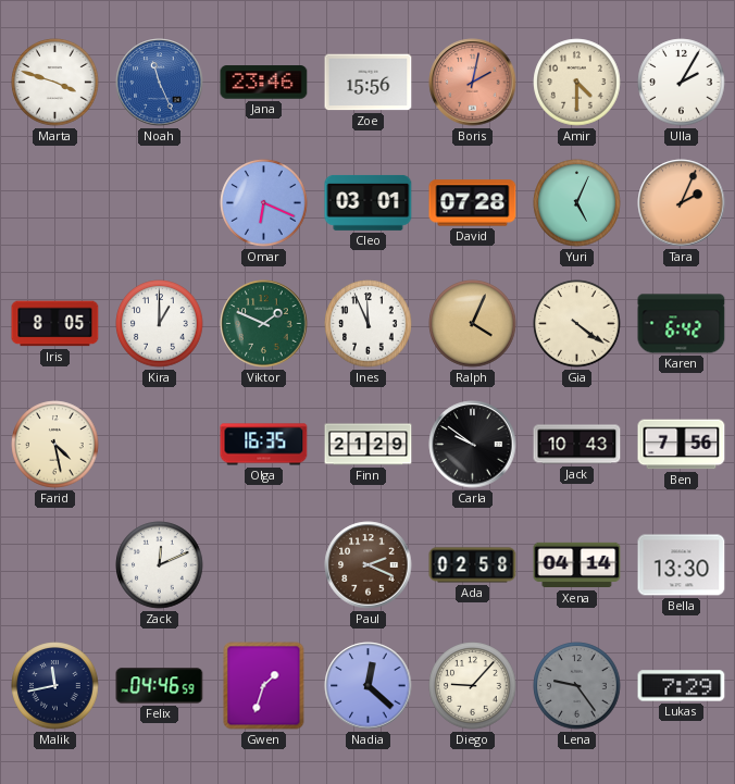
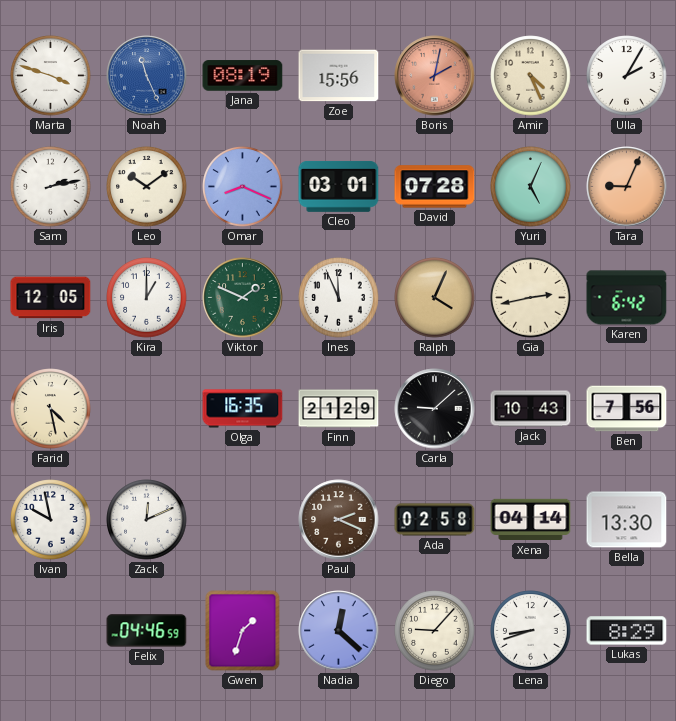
Jana: 23:46 -> 08:19 (243, 76)
Amir: 4:30 -> 4:26 (531, 76)
Sam: none -> 2:13 (51, 187)
Leo: none -> 10:09 (147, 187)
Omar: 6:19 -> 8:19 (243, 187)
Tara: 2:04 -> 9:04 (627, 187)
Iris: 8:05 -> 12:05 (51, 298)
Gia: 4:21 -> 2:43 (531, 298)
Carla: 9:51 -> 9:08 (435, 409)
Ivan: none -> 9:58 (51, 520)
Malik: 11:43 -> none (55, 686)
Lena: 9:24 -> 8:42 (531, 631)
Lena dial: grey -> white (531, 631)
Lukas: 7:29 -> 8:29 (627, 631)
